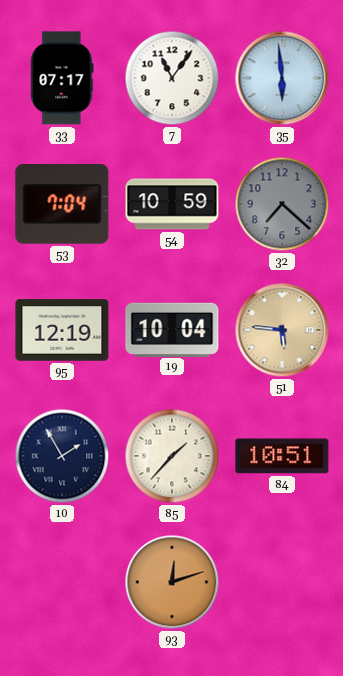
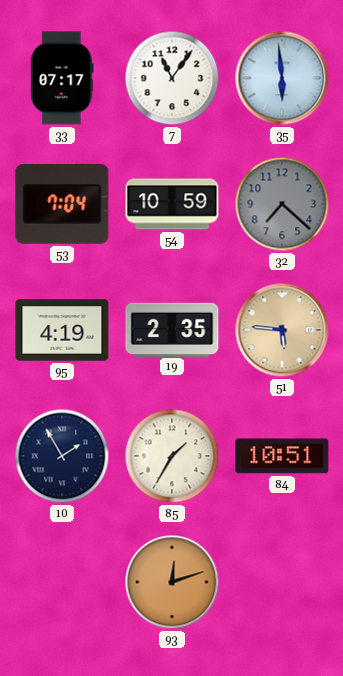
95: 12:19 -> 4:19 (62, 330)
19: 10:04 -> 2:35 (172, 329)
85: 1:37 -> 1:35 (172, 456)
